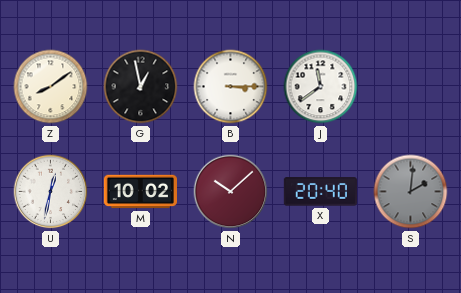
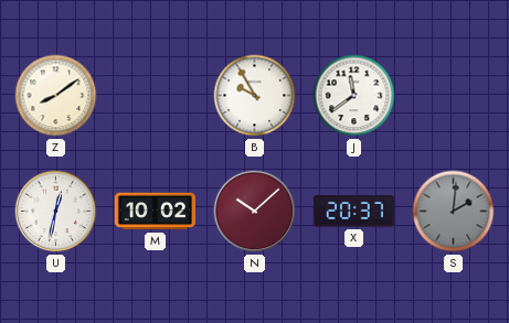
G: 12:58 -> none (141, 87)
B: 3:15 -> 9:55 (255, 96)
X: 20:40 -> 20:37 (353, 212)
